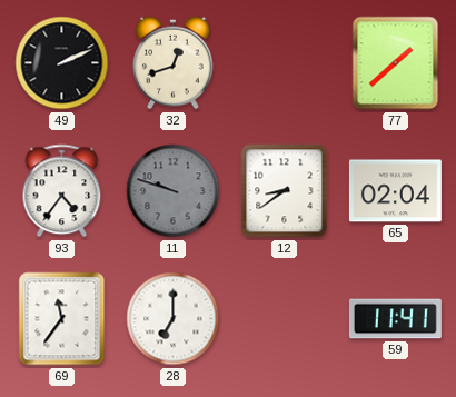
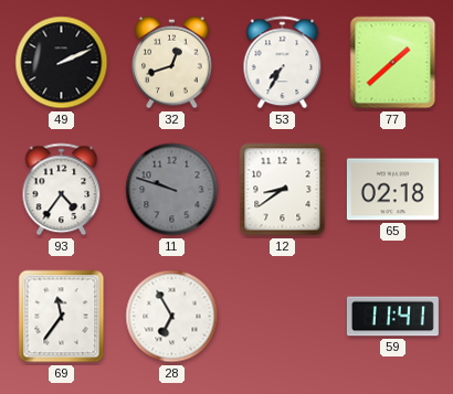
53: none -> 7:35 (283, 63)
65: 02:04 -> 02:18 (392, 190)
28: 7:00 -> 6:55 (172, 317)
